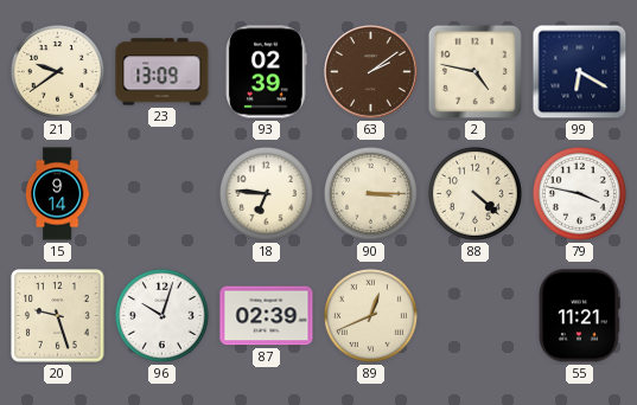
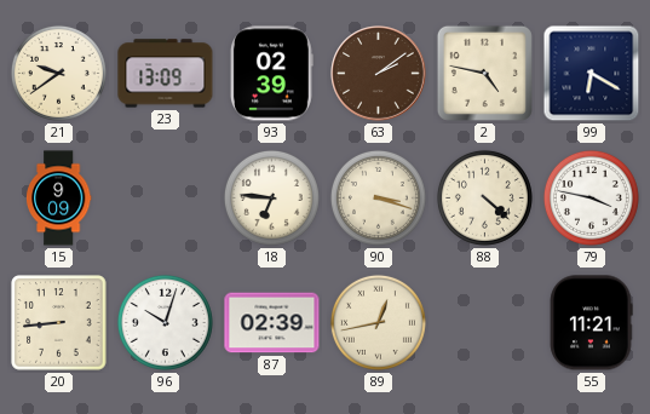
15: 9:14 -> 9:09 (58, 199)
90: 3:15 -> 3:18 (378, 197)
20: 9:27 -> 8:44 (59, 323)
89: 12:41 -> 12:43 (378, 322)
